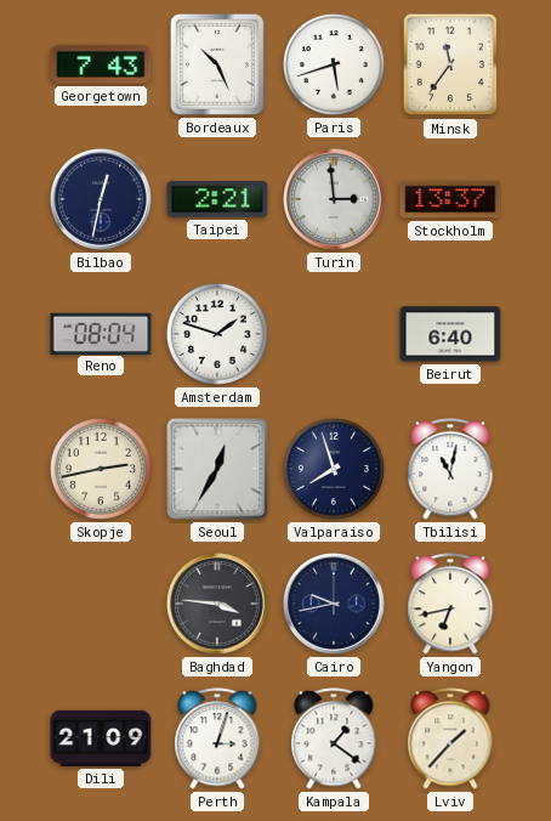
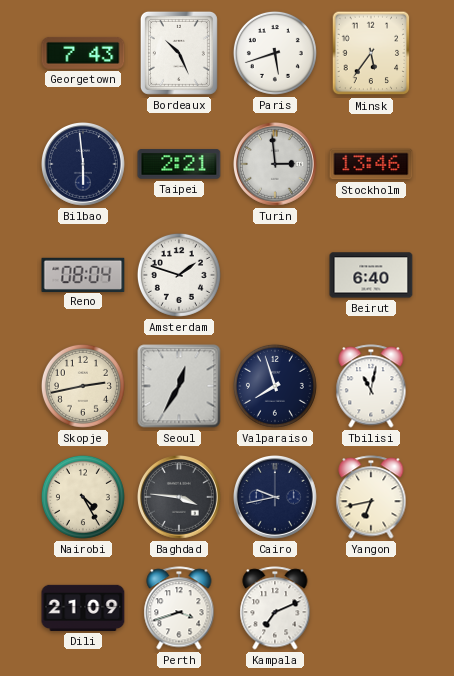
Minsk: 11:36 -> 5:36 (371, 53)
Bilbao: 12:32 -> 5:59 (84, 165)
Stockholm: 13:37 -> 13:46 (371, 164)
Nairobi: none -> 4:25 (83, 497)
Perth: 3:03 -> 3:42 (179, 608)
Kampala: 1:21 -> 7:11 (275, 608)
Lviv: 1:37 -> none (450, 738)
